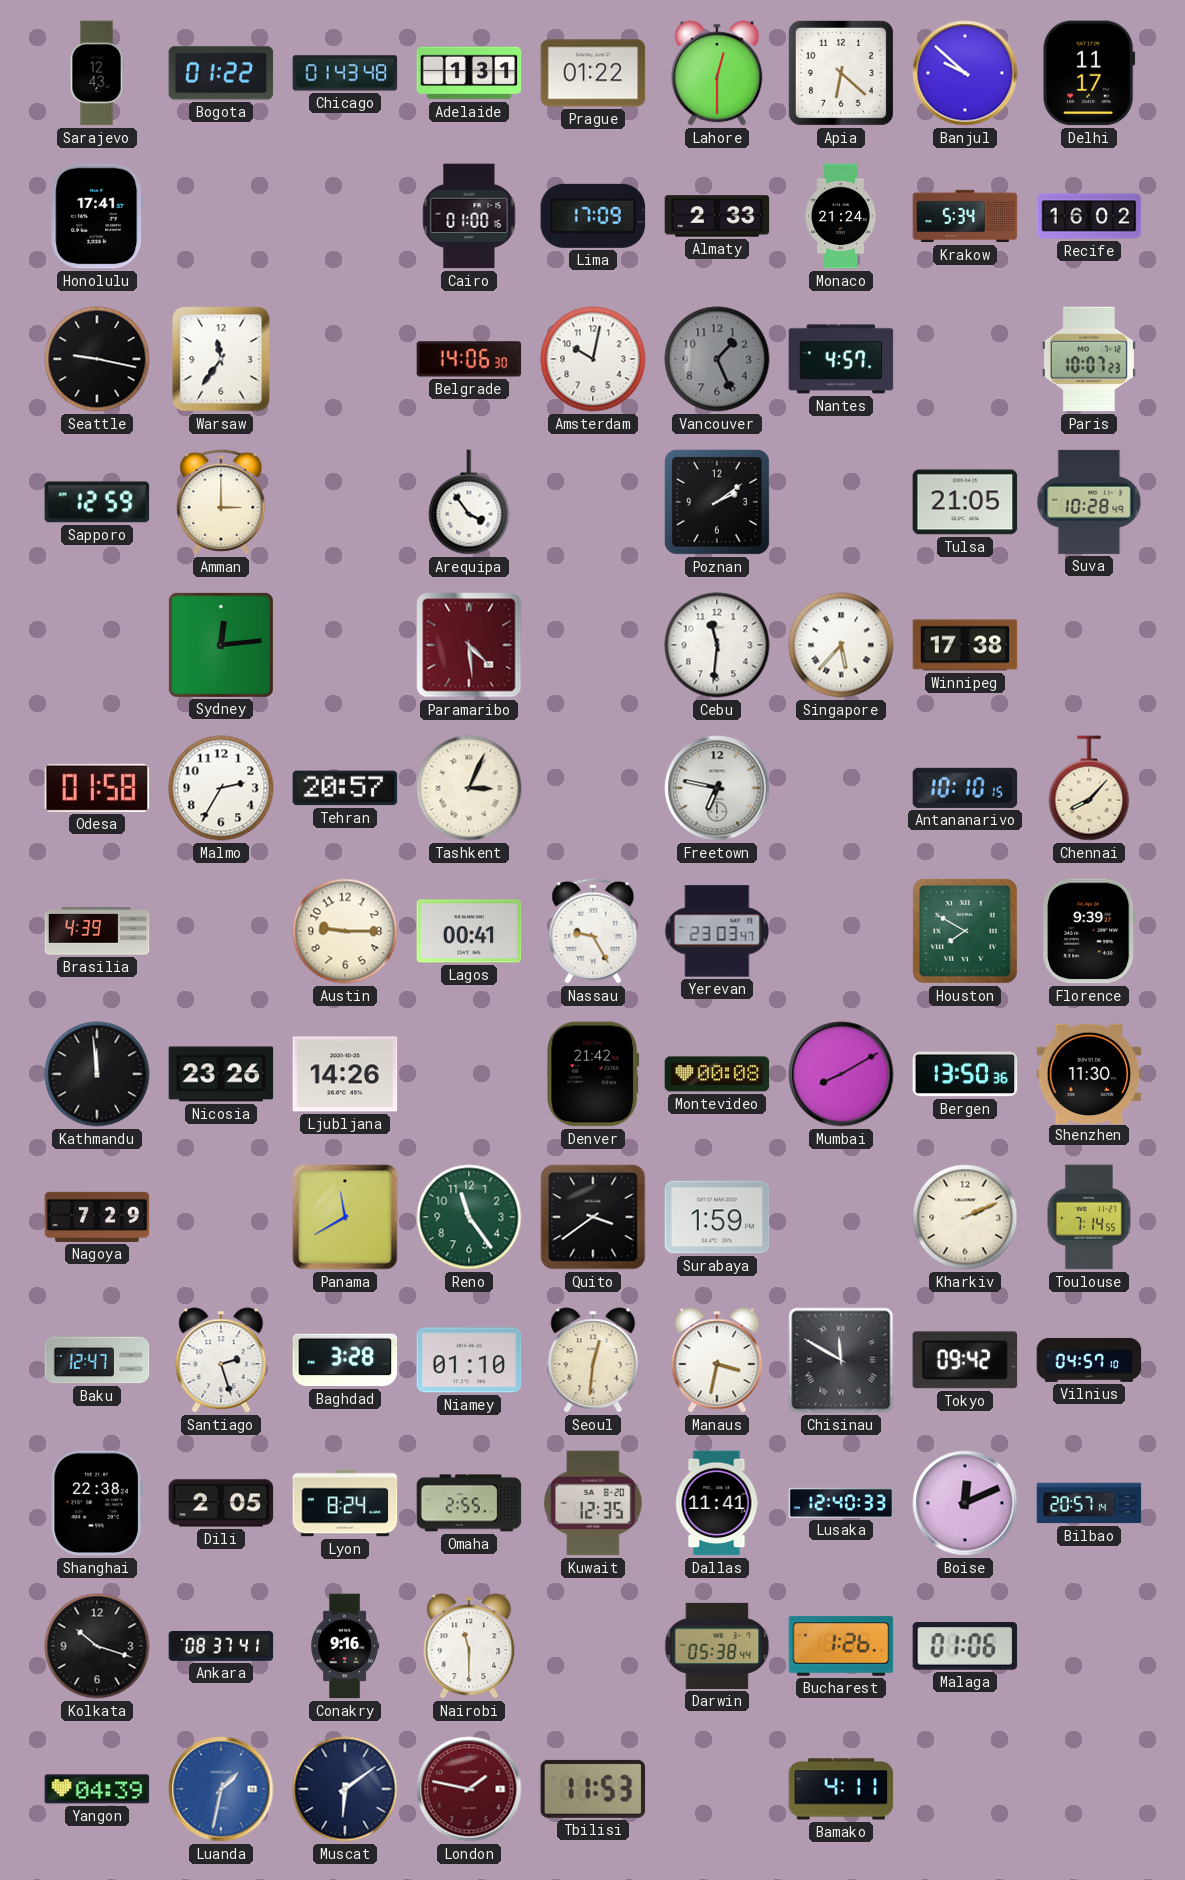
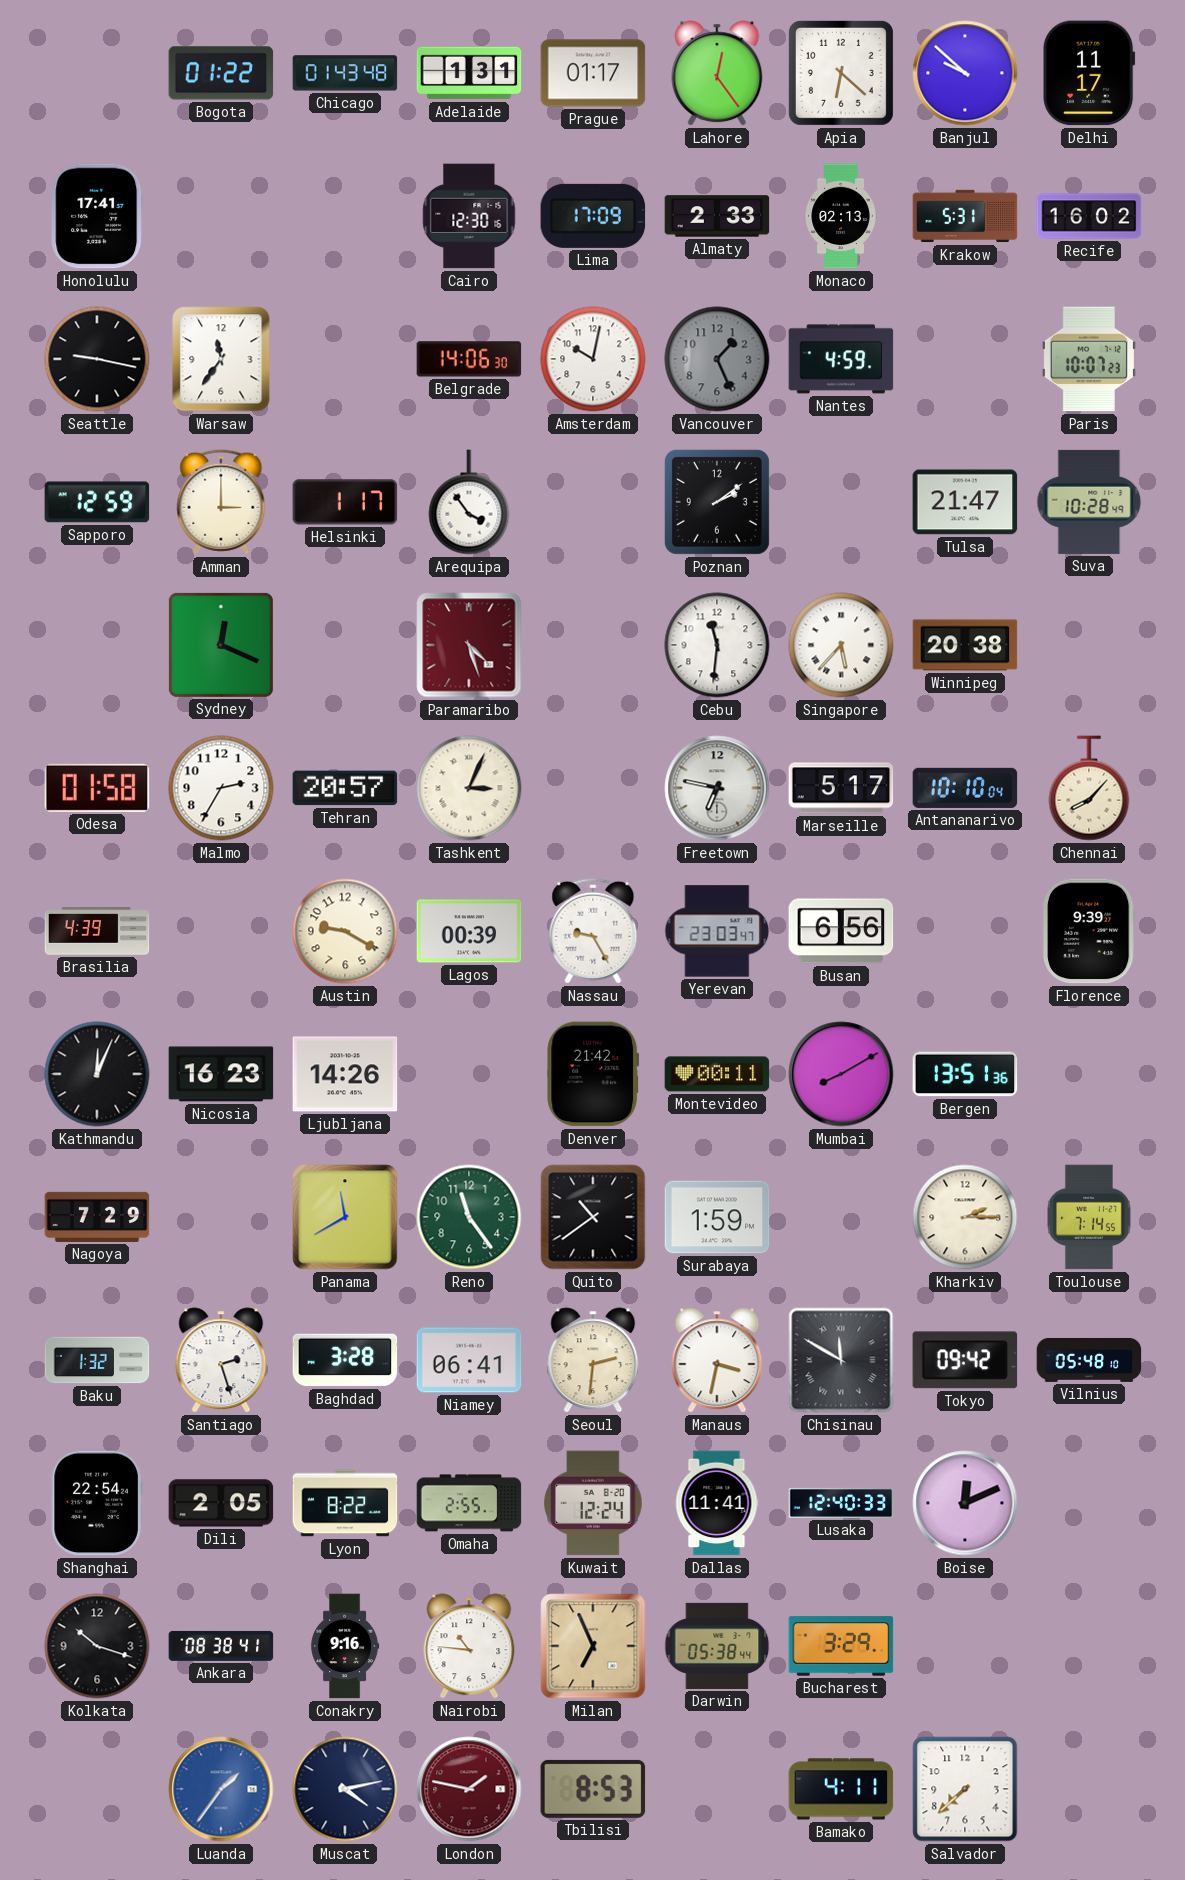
Sarajevo: 12:43 -> none (97, 73)
Prague: 01:22 -> 01:17 (593, 73)
Lahore: 12:30 -> 12:24 (717, 73)
Cairo: 01:00 -> 12:30 (469, 216)
Monaco: 21:24 -> 02:13 (841, 216)
Krakow: 5:34 -> 5:31 (965, 216)
Nantes: 4:57 -> 4:59 (841, 359)
Helsinki: none -> 1:17 (345, 502)
Tulsa: 21:05 -> 21:47 (965, 502)
Sydney: 12:14 -> 12:19 (221, 645)
Paramaribo: 4:29 -> 4:27 (469, 645)
Winnipeg: 17:38 -> 20:38 (965, 645)
Marseille: none -> 5:17 (841, 788)
Antananarivo: 10:10:15 -> 10:10:04 (965, 788)
Austin: 9:15 -> 9:20 (345, 931)
Lagos: 00:41 -> 00:39 (469, 931)
Busan: none -> 6:56 (841, 931)
Houston: 7:50 -> none (965, 931)
Kathmandu: 11:59 -> 12:04 (97, 1074)
Nicosia: 23:26 -> 16:23 (221, 1074)
Montevideo: 00:08 -> 00:11 (717, 1074)
Bergen: 13:50 -> 13:51 (965, 1074)
Shenzhen: 11:30 -> none (1089, 1073)
Quito: 3:39 -> 10:39 (593, 1217)
Kharkiv: 2:11 -> 2:15 (965, 1217)
Baku: 12:47 -> 1:32 (97, 1360)
Niamey: 01:10 -> 06:41 (469, 1360)
Seoul: 12:31 -> 2:31 (593, 1360)
Vilnius: 04:57 -> 05:48 (1089, 1360)
Shanghai: 22:38 -> 22:54 (97, 1503)
Lyon: 8:24 -> 8:22 (345, 1503)
Kuwait: 12:35 -> 12:24 (593, 1503)
Bilbao: 20:57 -> none (1089, 1503)
Ankara: 08:37 -> 08:38 (221, 1646)
Nairobi: 11:30 -> 10:46 (469, 1646)
Milan: none -> 6:56 (593, 1646)
Bucharest: 1:26 -> 3:29 (841, 1646)
Malaga: 01:06 -> none (965, 1647)
Yangon: 04:39 -> none (97, 1789)
Luanda: 1:32 -> 1:36 (221, 1789)
Muscat: 6:09 -> 4:13 (345, 1789)
Tbilisi: 11:53 -> 8:53 (593, 1789)
Salvador: none -> 7:38 (965, 1789)
